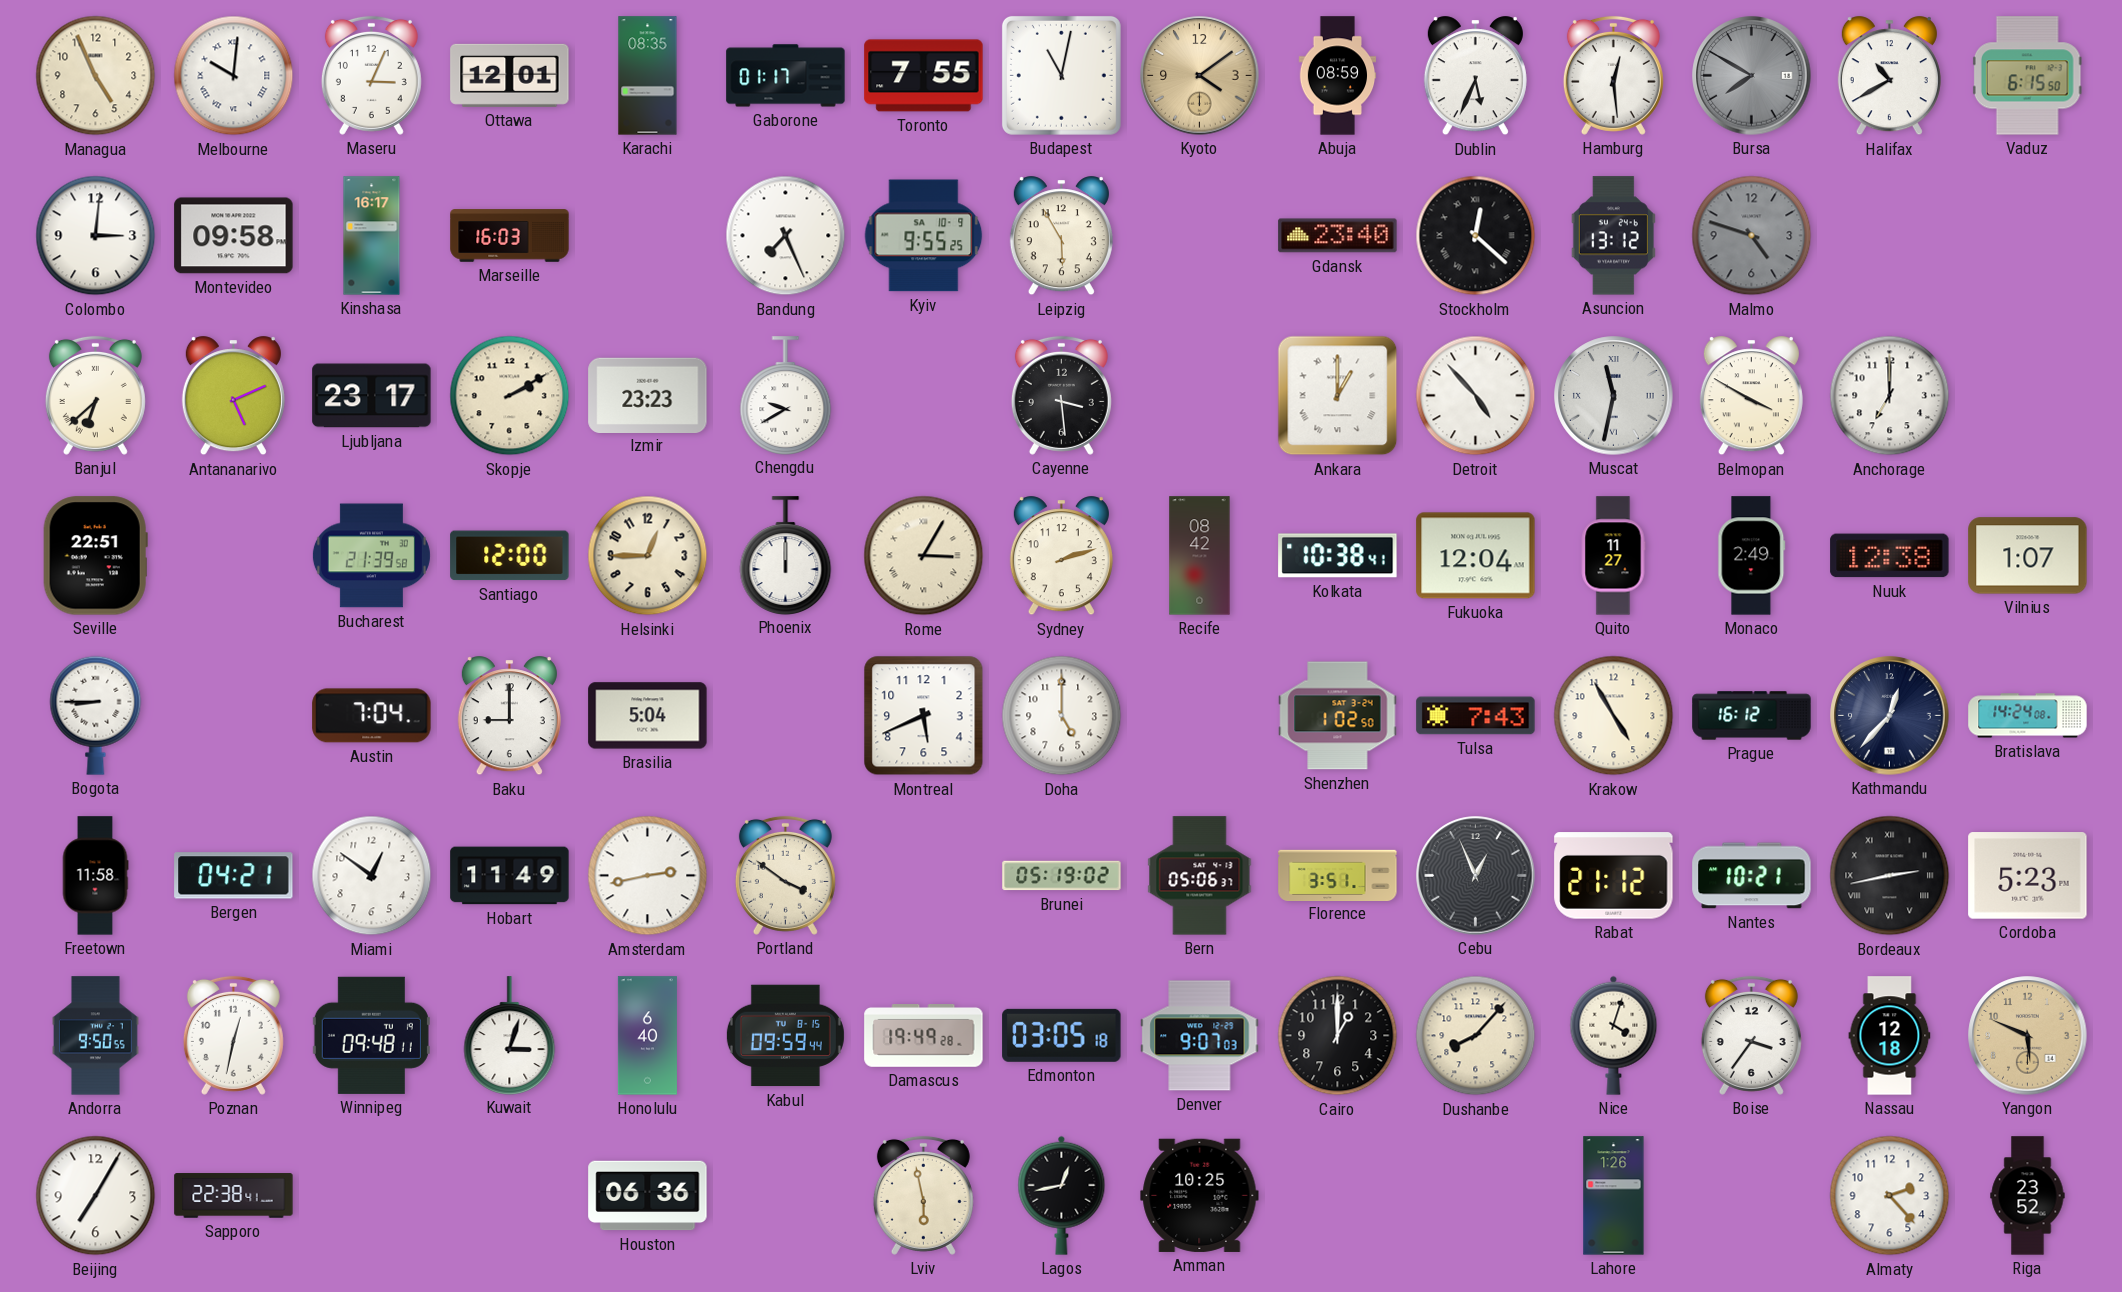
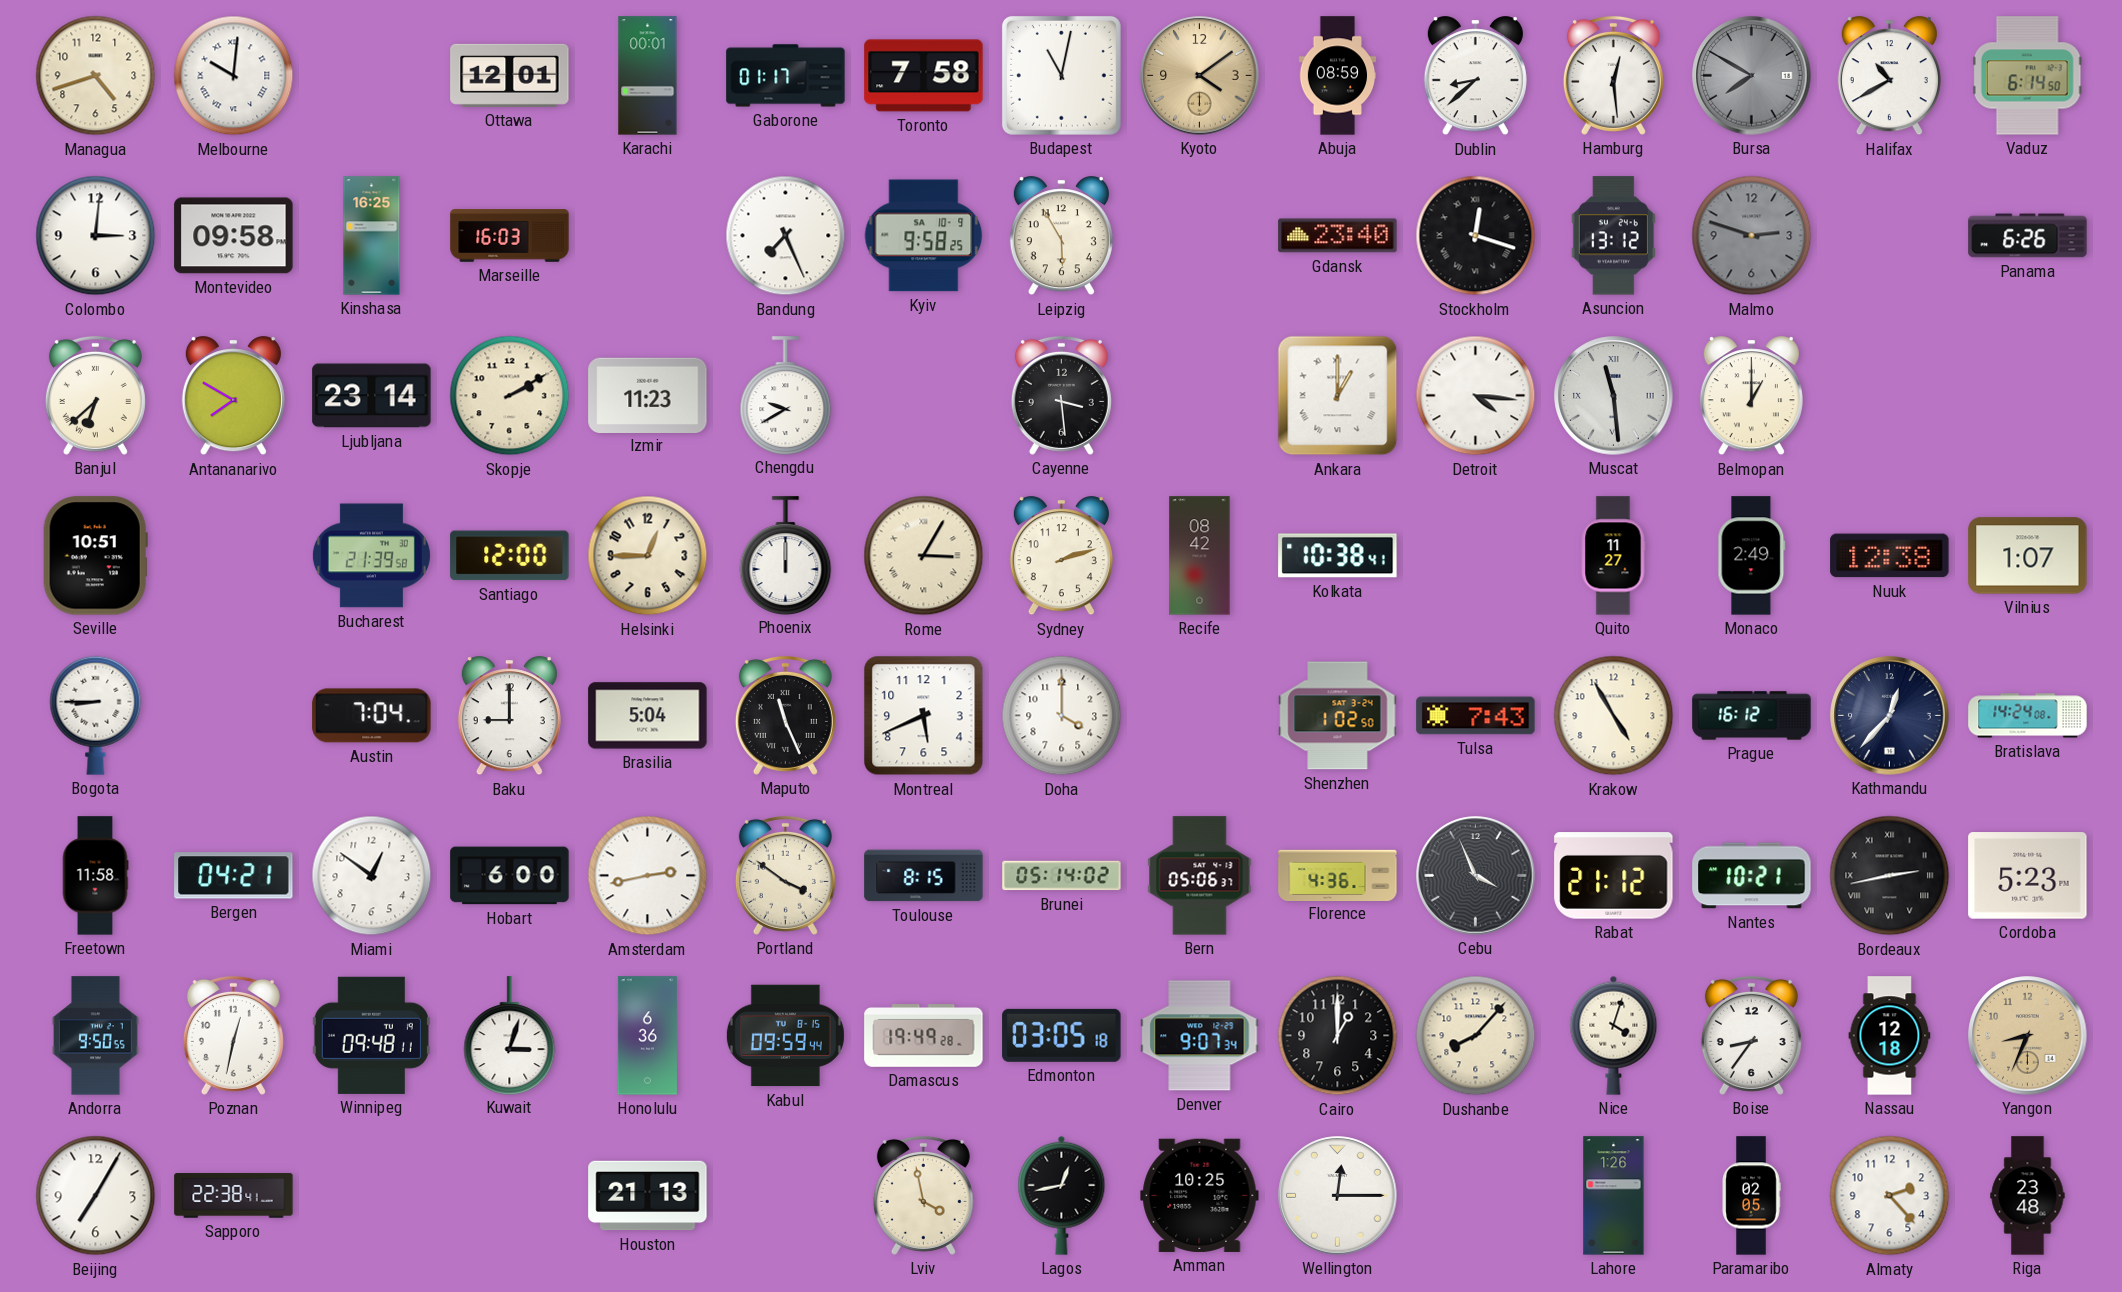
Managua: 4:56 -> 4:42 (96, 76)
Maseru: 3:04 -> none (371, 75)
Karachi: 08:35 -> 00:01 (648, 76)
Toronto: 7:55 -> 7:58 (924, 76)
Dublin: 5:34 -> 8:38 (1475, 76)
Vaduz: 6:15 -> 6:14 (2027, 76)
Kinshasa: 16:17 -> 16:25 (372, 236)
Kyiv: 9:55 -> 9:58 (924, 236)
Stockholm: 12:22 -> 12:18 (1476, 236)
Malmo: 4:48 -> 2:48 (1752, 236)
Panama: none -> 6:26 (2028, 236)
Antananarivo: 5:11 -> 7:50 (233, 396)
Ljubljana: 23:17 -> 23:14 (372, 396)
Izmir: 23:23 -> 11:23 (648, 395)
Detroit: 4:53 -> 4:16 (1476, 396)
Muscat: 11:32 -> 11:29 (1614, 396)
Belmopan: 3:50 -> 1:00 (1751, 396)
Anchorage: 7:00 -> none (1890, 396)
Seville: 22:51 -> 10:51 (95, 556)
Fukuoka: 12:04 -> none (1476, 556)
Maputo: none -> 11:26 (785, 715)
Doha: 5:00 -> 4:00 (1062, 716)
Hobart: 11:49 -> 6:00 (510, 876)
Toulouse: none -> 8:15 (924, 876)
Brunei: 05:19 -> 05:14 (1062, 876)
Florence: 3:51 -> 4:36 (1338, 875)
Cebu: 12:56 -> 3:56 (1476, 876)
Honolulu: 6:40 -> 6:36 (647, 1036)
Denver: 9:07:03 -> 9:07:34 (1200, 1036)
Boise: 3:36 -> 8:36 (1751, 1035)
Yangon: 5:49 -> 8:34 (2028, 1036)
Houston: 06:36 -> 21:13 (648, 1196)
Lviv: 5:58 -> 3:58 (923, 1195)
Wellington: none -> 12:15 (1338, 1196)
Paramaribo: none -> 02:05 (1751, 1196)
Riga: 23:52 -> 23:48 (2028, 1196)
